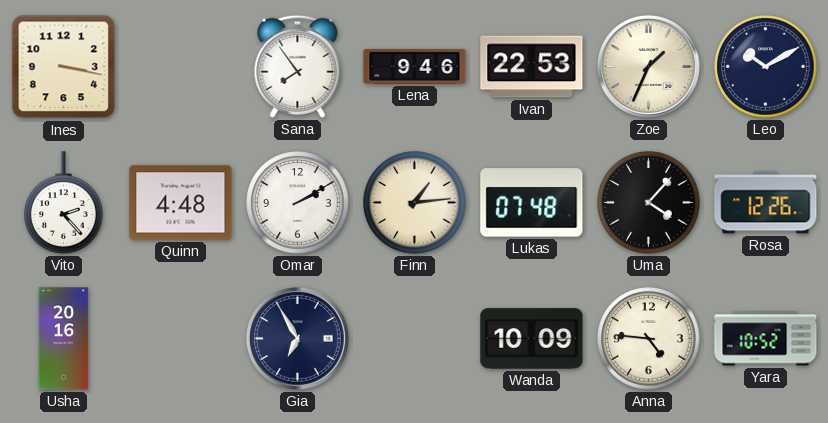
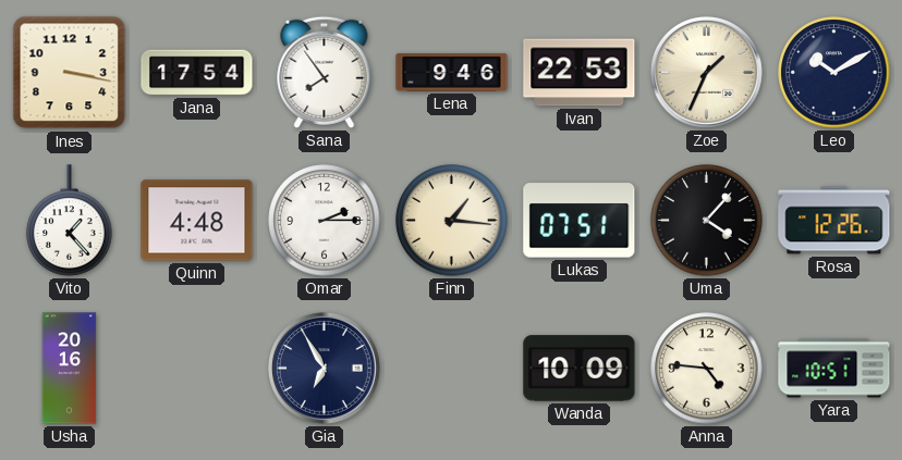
Jana: none -> 17:54 (197, 73)
Vito: 2:23 -> 1:23 (70, 221)
Omar: 2:10 -> 2:15 (325, 221)
Finn: 1:14 -> 1:16 (452, 221)
Lukas: 07:48 -> 07:51 (580, 221)
Yara: 10:52 -> 10:51 (834, 369)
